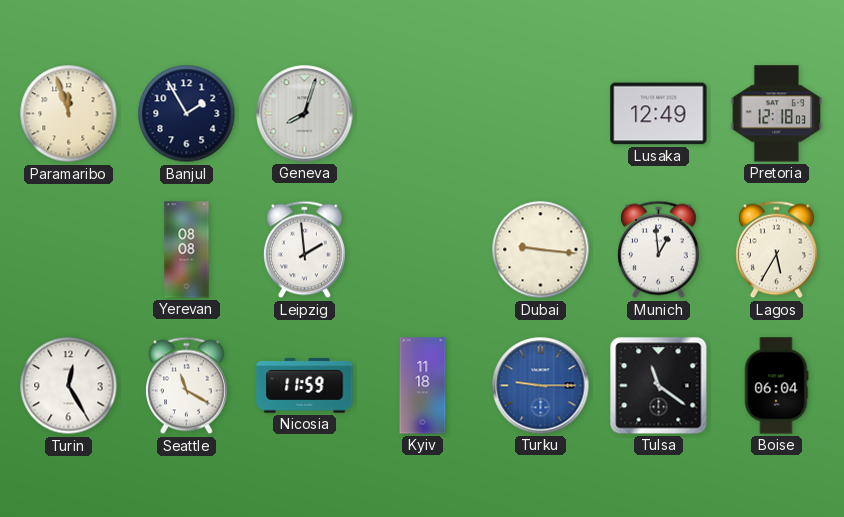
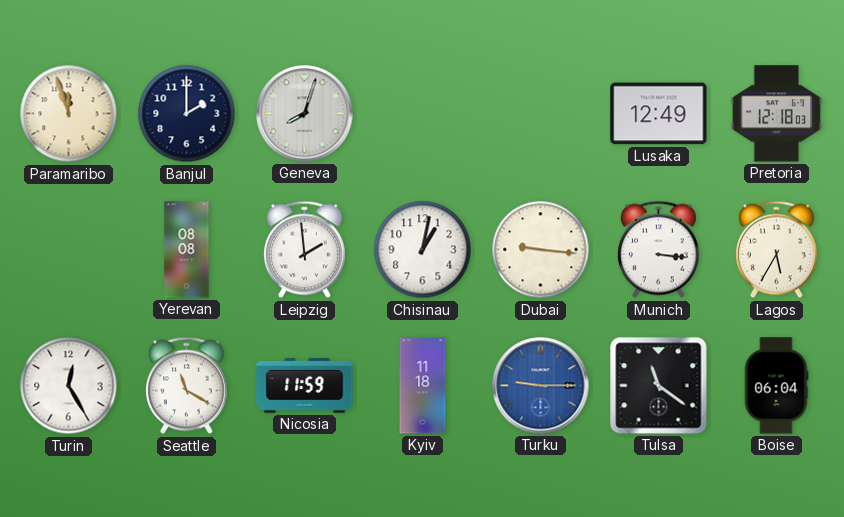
Banjul: 1:55 -> 2:00 (187, 114)
Chisinau: none -> 1:02 (423, 250)
Munich: 12:59 -> 3:16 (659, 250)
